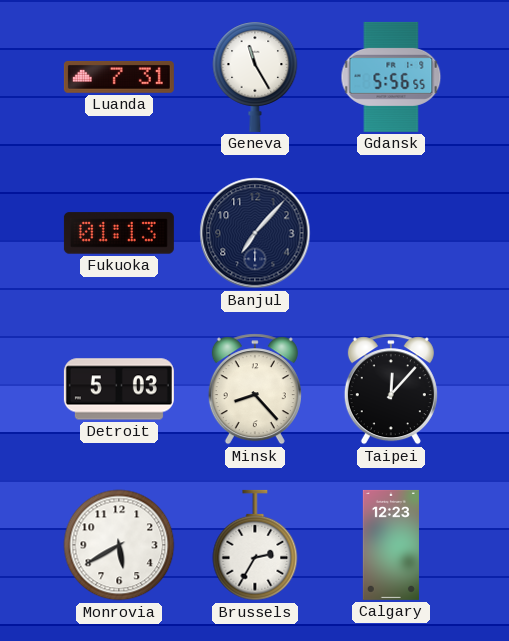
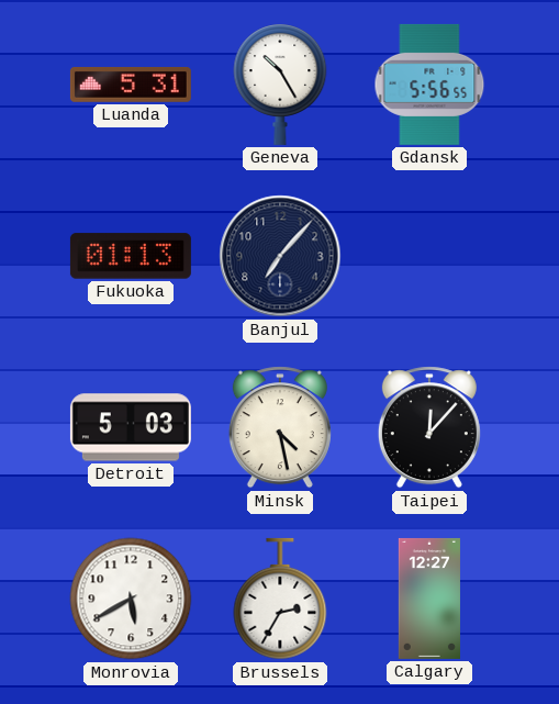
Luanda: 7:31 -> 5:31 (131, 85)
Geneva: 11:25 -> 10:25 (280, 85)
Minsk: 8:23 -> 4:28 (280, 427)
Calgary: 12:23 -> 12:27 (429, 599)
